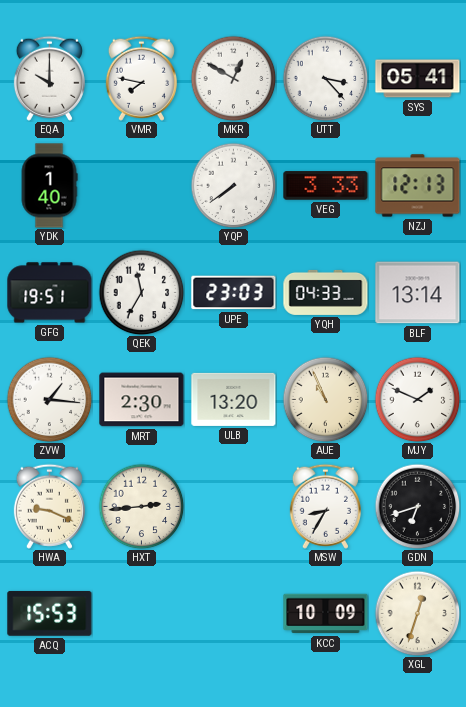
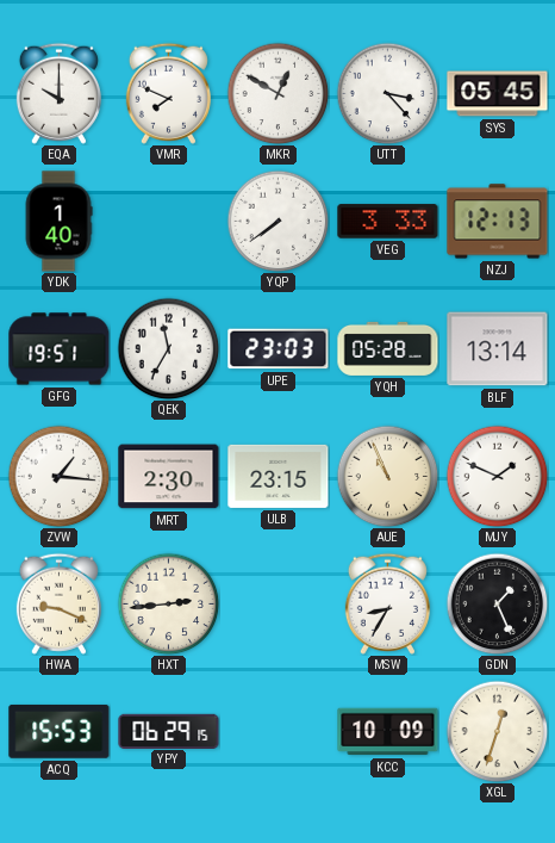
VMR: 7:47 -> 7:49 (168, 93)
SYS: 05:41 -> 05:45 (498, 94)
YQH: 04:33 -> 05:28 (388, 348)
ULB: 13:20 -> 23:15 (279, 476)
GDN: 6:42 -> 1:26 (497, 603)
YPY: none -> 06:29 (169, 731)
